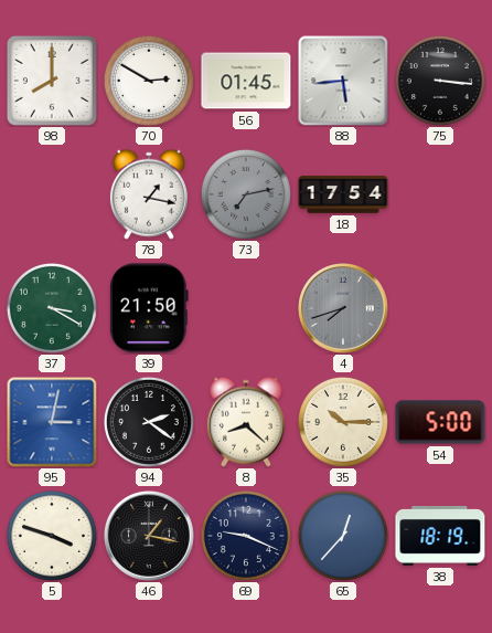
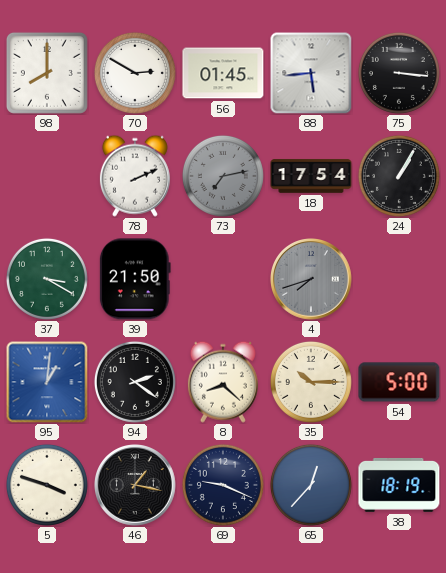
78: 1:17 -> 2:11 (135, 176)
24: none -> 1:05 (399, 176)
95: 3:02 -> 1:01 (47, 382)
